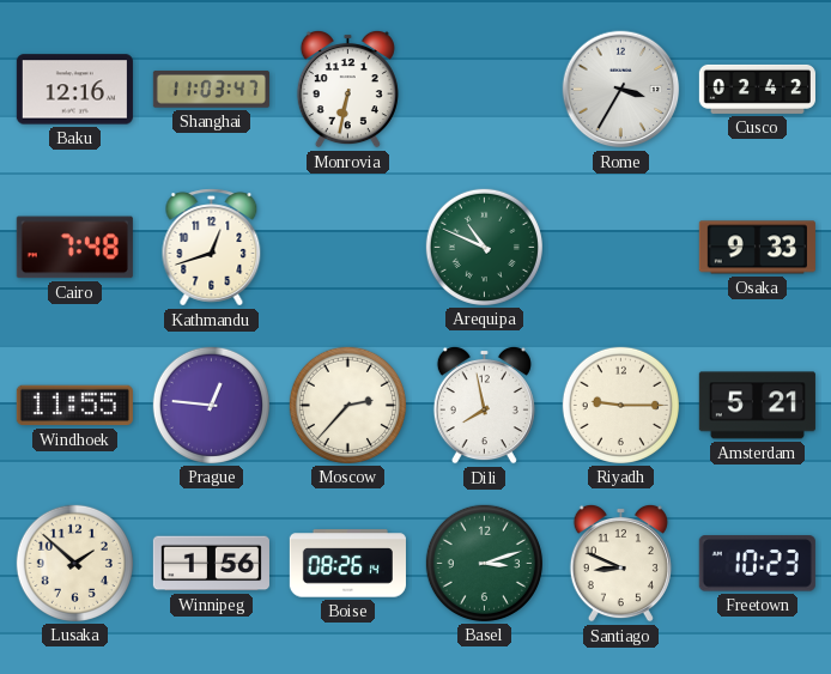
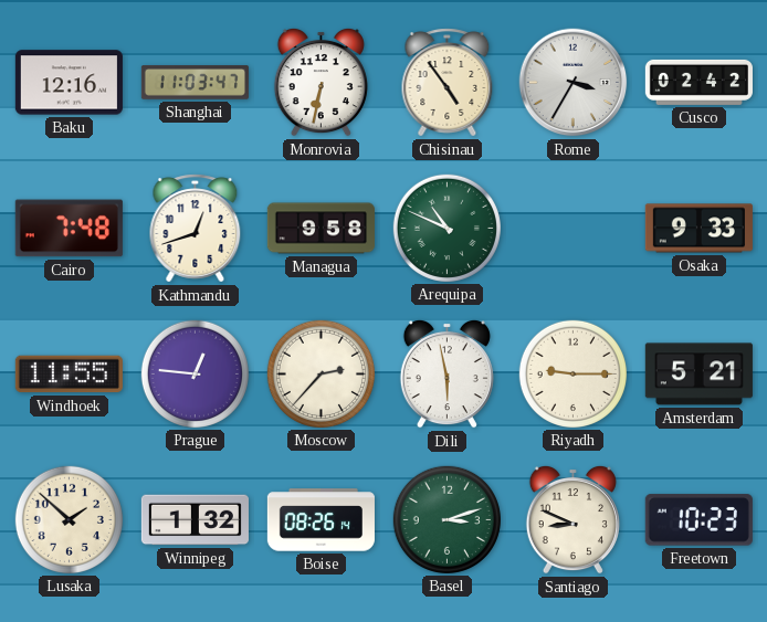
Chisinau: none -> 4:54 (448, 83)
Managua: none -> 9:58 (321, 229)
Dili: 7:58 -> 5:58 (446, 373)
Winnipeg: 1:56 -> 1:32 (195, 520)
